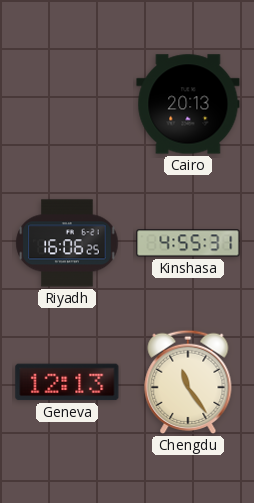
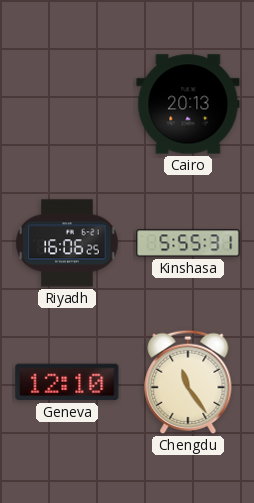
Kinshasa: 4:55 -> 5:55 (188, 243)
Geneva: 12:13 -> 12:10 (67, 382)
